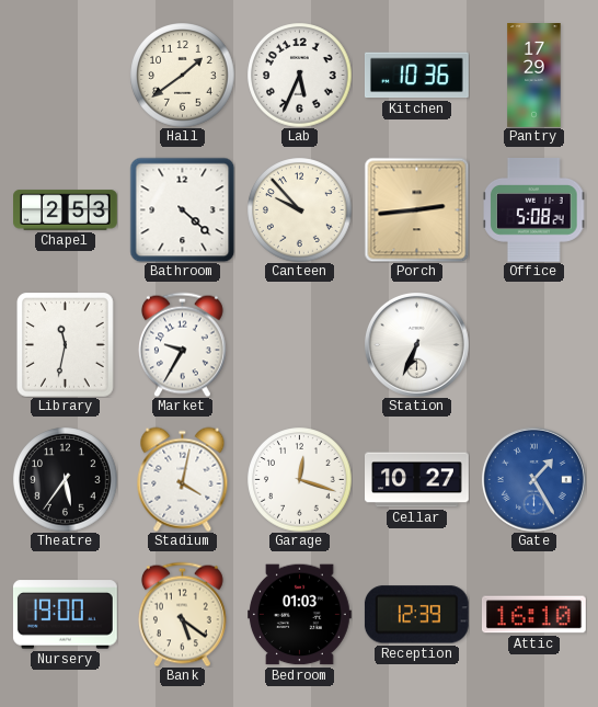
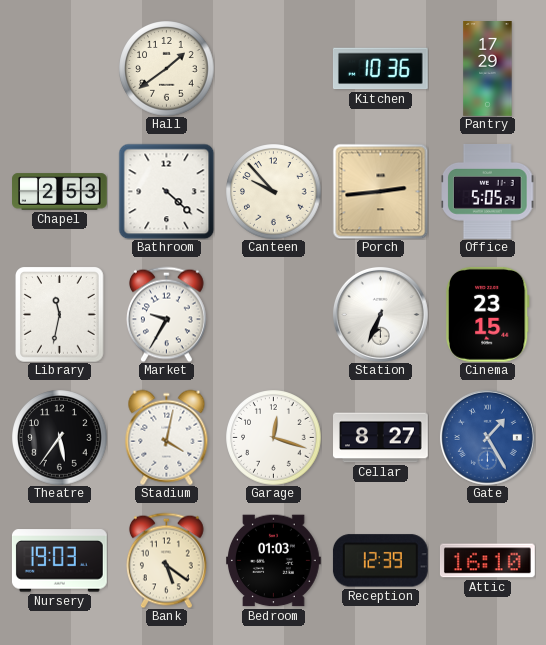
Lab: 5:34 -> none (299, 75)
Office: 5:08 -> 5:05 (488, 192)
Cinema: none -> 23:15 (487, 314)
Cellar: 10:27 -> 8:27 (381, 438)
Nursery: 19:00 -> 19:03 (59, 561)
